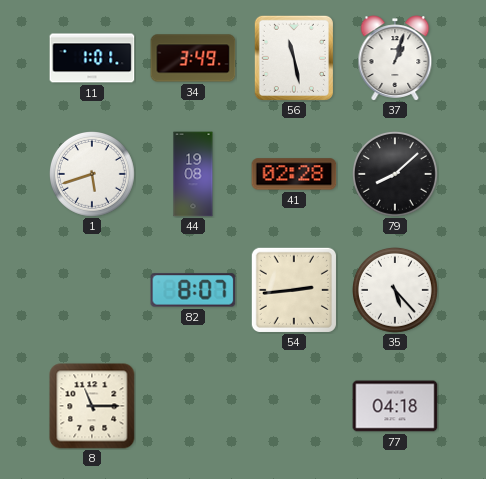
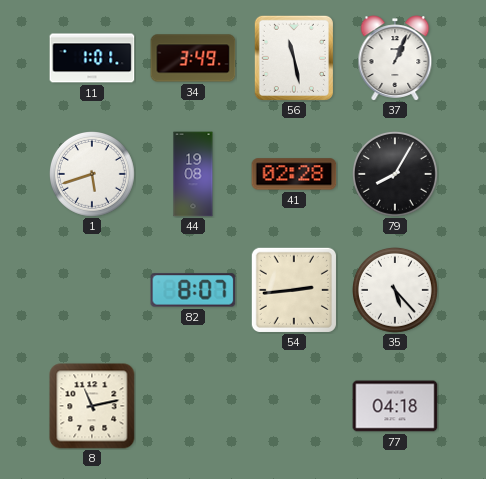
37: 1:03 -> 1:04 (395, 58)
79: 8:08 -> 8:05 (396, 175)
8: 11:15 -> 11:13 (92, 406)
